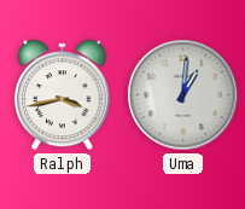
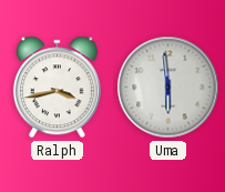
Uma: 1:01 -> 5:59 (168, 88)
